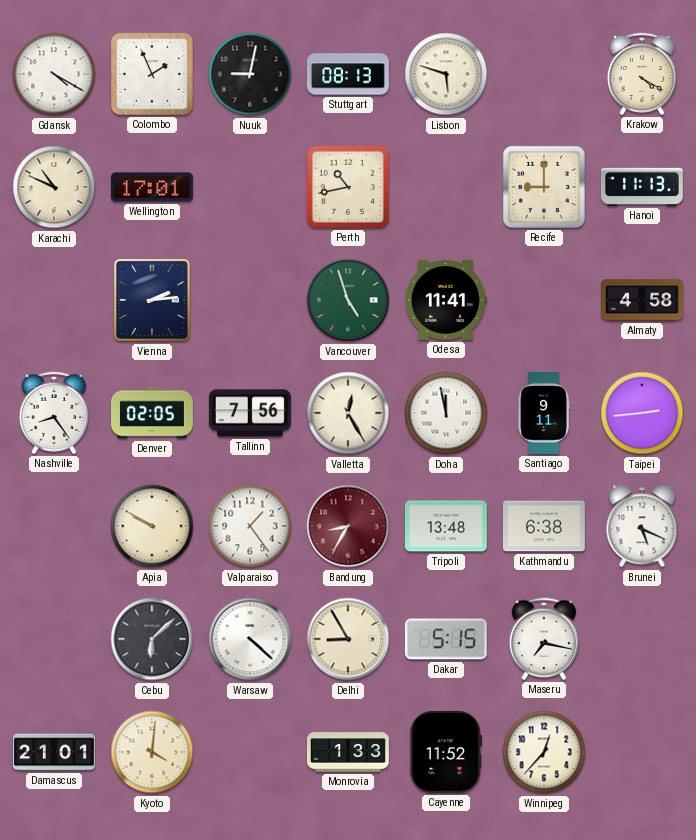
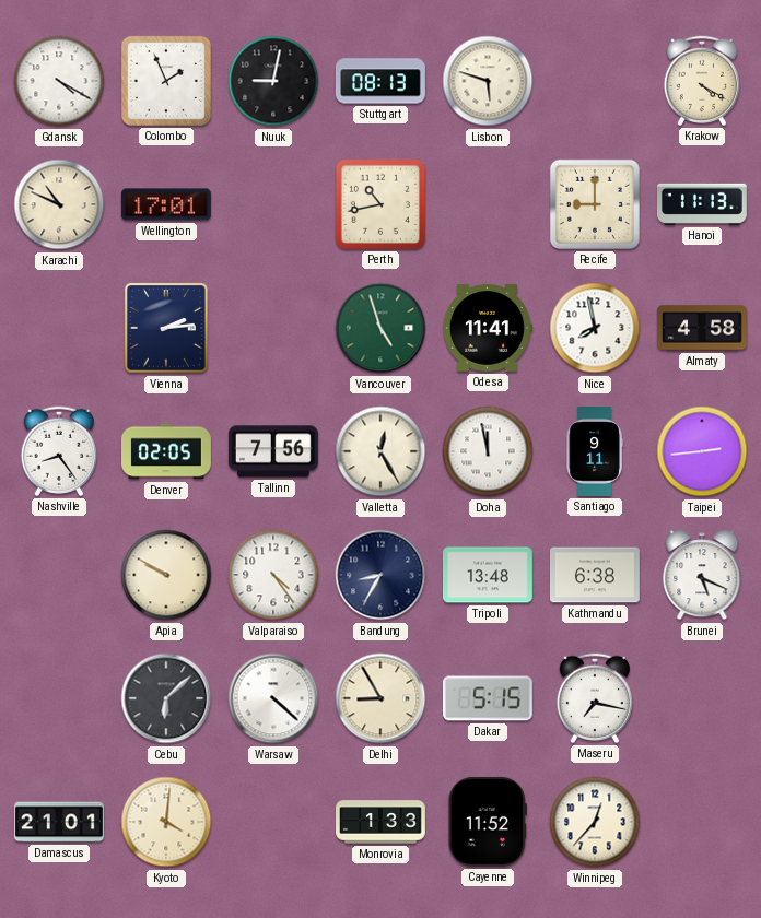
Nice: none -> 7:58 (595, 328)
Valparaiso: 1:24 -> 4:24 (273, 575)
Bandung dial: burgundy -> navy (380, 575)
